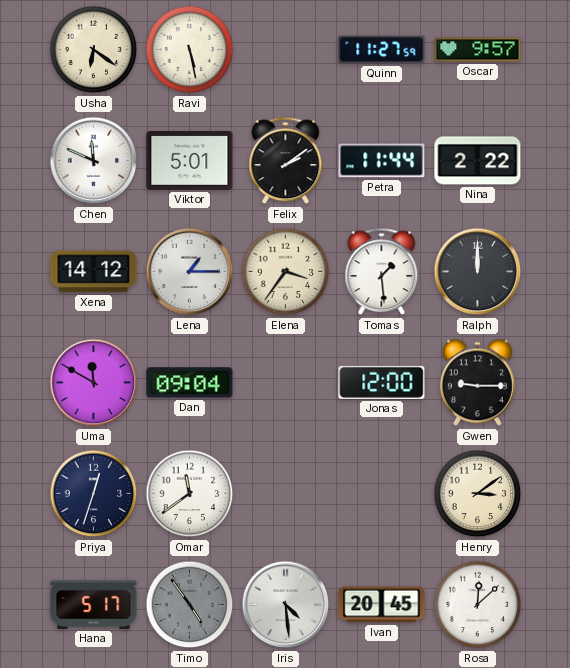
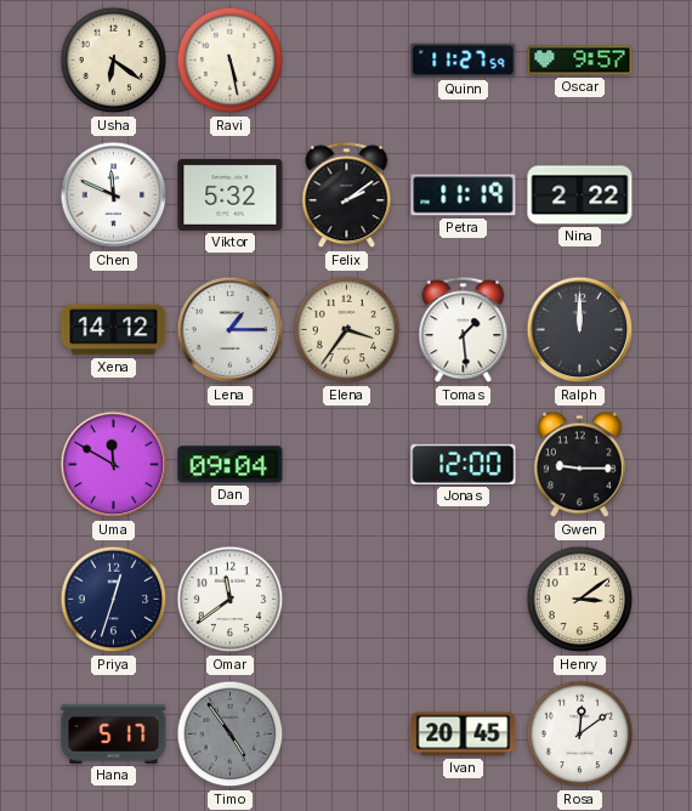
Viktor: 5:01 -> 5:32 (231, 194)
Petra: 11:44 -> 11:19 (464, 195)
Iris: 4:29 -> none (286, 605)
Rosa: 12:08 -> 12:09 (580, 735)
